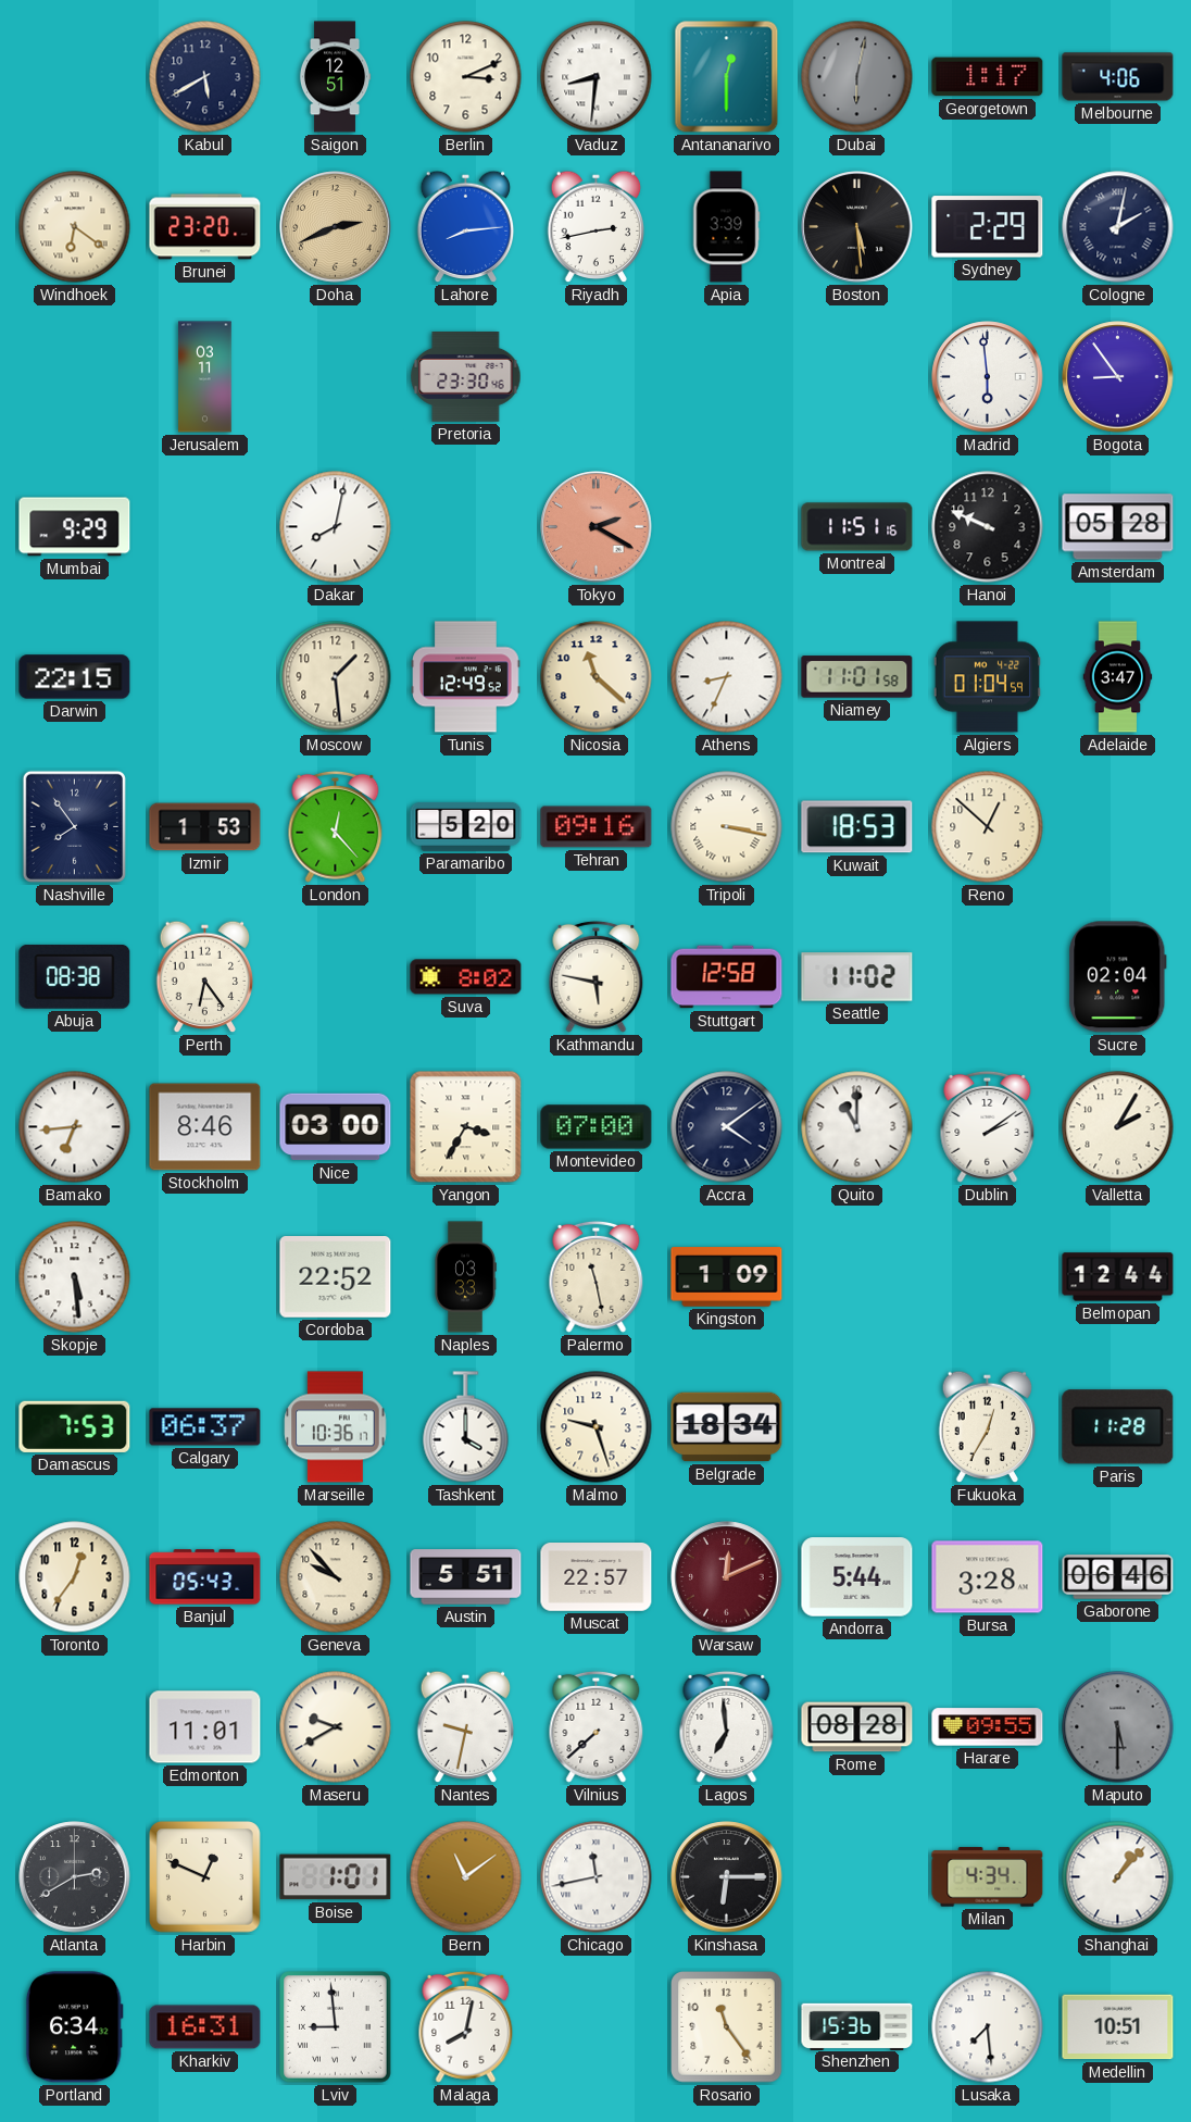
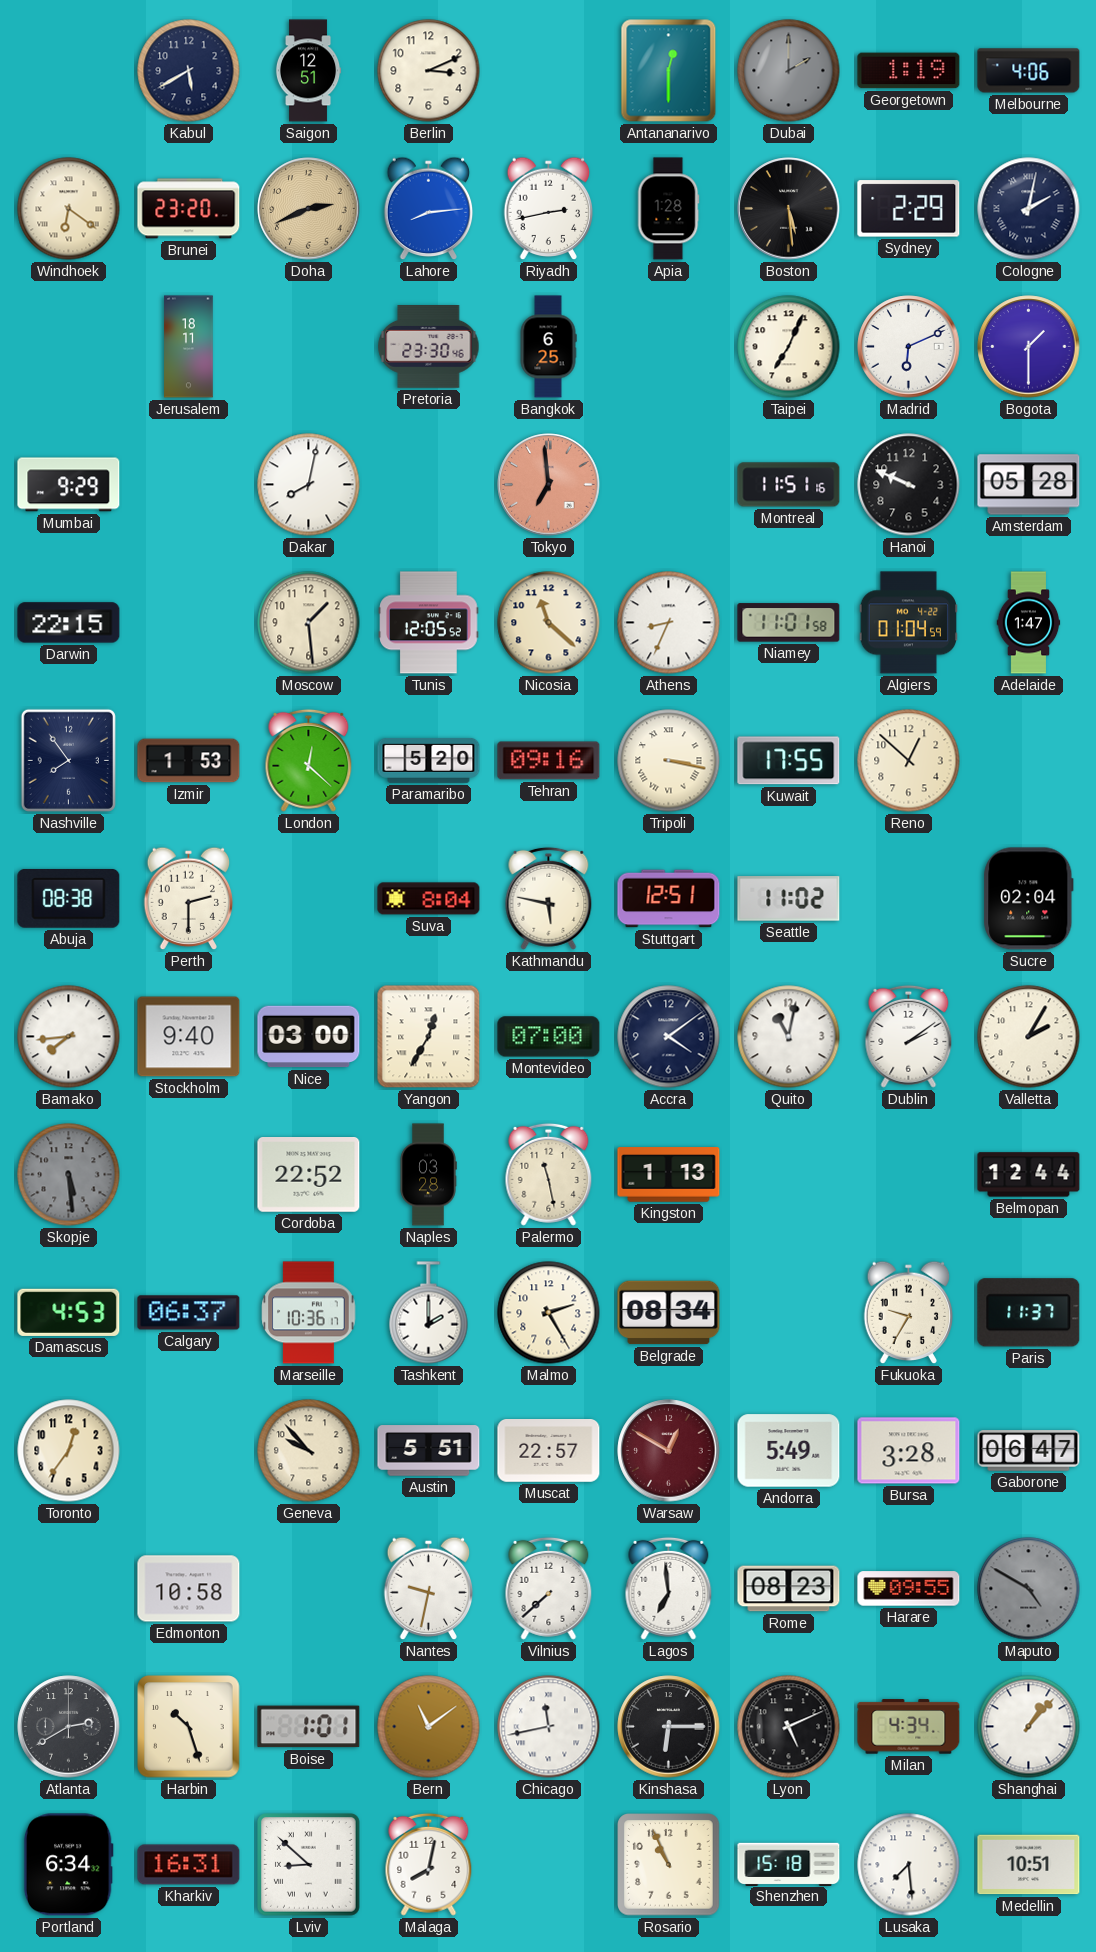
Vaduz: 8:31 -> none (597, 77)
Dubai: 6:02 -> 2:00 (789, 71)
Georgetown: 1:17 -> 1:19 (909, 71)
Apia: 3:39 -> 1:28 (668, 209)
Jerusalem: 03:11 -> 18:11 (189, 347)
Bangkok: none -> 6:25 (548, 347)
Taipei: none -> 7:04 (789, 347)
Madrid: 5:59 -> 6:11 (909, 347)
Bogota: 8:54 -> 1:30 (1029, 347)
Tokyo: 2:20 -> 6:59 (549, 485)
Tunis: 12:49 -> 12:05 (429, 623)
Adelaide: 3:47 -> 1:47 (1029, 623)
London: 12:23 -> 12:22 (309, 760)
Kuwait: 18:53 -> 17:55 (789, 761)
Perth: 6:24 -> 2:30 (189, 899)
Suva: 8:02 -> 8:04 (429, 899)
Stuttgart: 12:58 -> 12:51 (669, 899)
Bamako: 6:44 -> 7:44 (69, 1037)
Stockholm: 8:46 -> 9:40 (189, 1037)
Yangon: 3:35 -> 12:35 (429, 1037)
Quito: 11:00 -> 11:02 (789, 1037)
Skopje dial: white -> grey (69, 1175)
Naples: 03:33 -> 03:28 (428, 1175)
Kingston: 1:09 -> 1:13 (669, 1175)
Damascus: 7:53 -> 4:53 (69, 1312)
Tashkent: 4:00 -> 2:00 (429, 1313)
Malmo: 9:27 -> 2:25 (549, 1313)
Belgrade: 18:34 -> 08:34 (669, 1313)
Fukuoka: 12:35 -> 9:35 (909, 1313)
Paris: 11:28 -> 11:37 (1029, 1313)
Banjul: 05:43 -> none (205, 1577)
Warsaw: 12:11 -> 12:50 (669, 1451)
Andorra: 5:44 -> 5:49 (789, 1451)
Gaborone: 06:46 -> 06:47 (1029, 1451)
Edmonton: 11:01 -> 10:58 (189, 1589)
Maseru: 9:40 -> none (336, 1727)
Rome: 08:28 -> 08:23 (789, 1589)
Maputo: 5:30 -> 4:50 (1029, 1589)
Harbin: 12:49 -> 10:27 (189, 1727)
Lyon: none -> 5:11 (789, 1727)
Lviv: 8:59 -> 8:52 (309, 1865)
Rosario: 11:24 -> 10:56 (669, 1865)
Shenzhen: 15:36 -> 15:18 (789, 1864)
